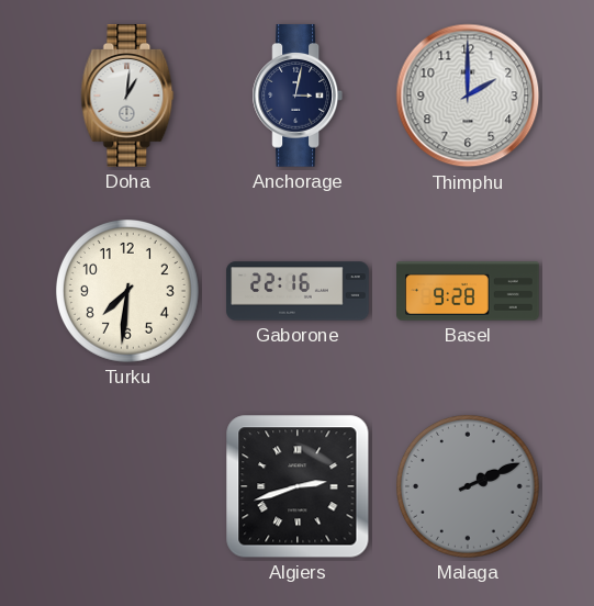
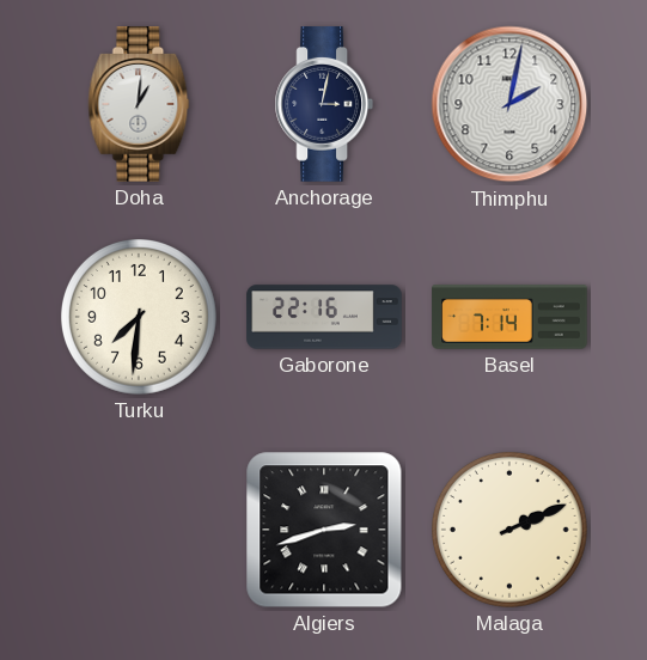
Thimphu: 2:00 -> 2:02 (509, 104)
Basel: 9:28 -> 7:14 (509, 317)
Malaga dial: grey -> cream (509, 530)
